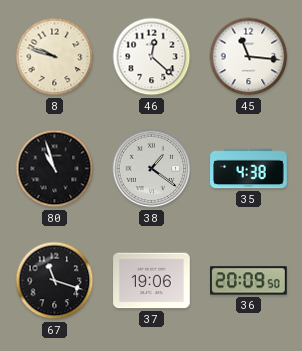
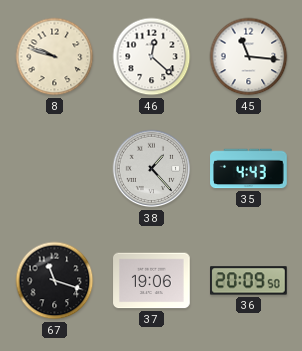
80: 10:57 -> none (55, 169)
38: 1:21 -> 1:23 (152, 169)
35: 4:38 -> 4:43 (249, 169)
